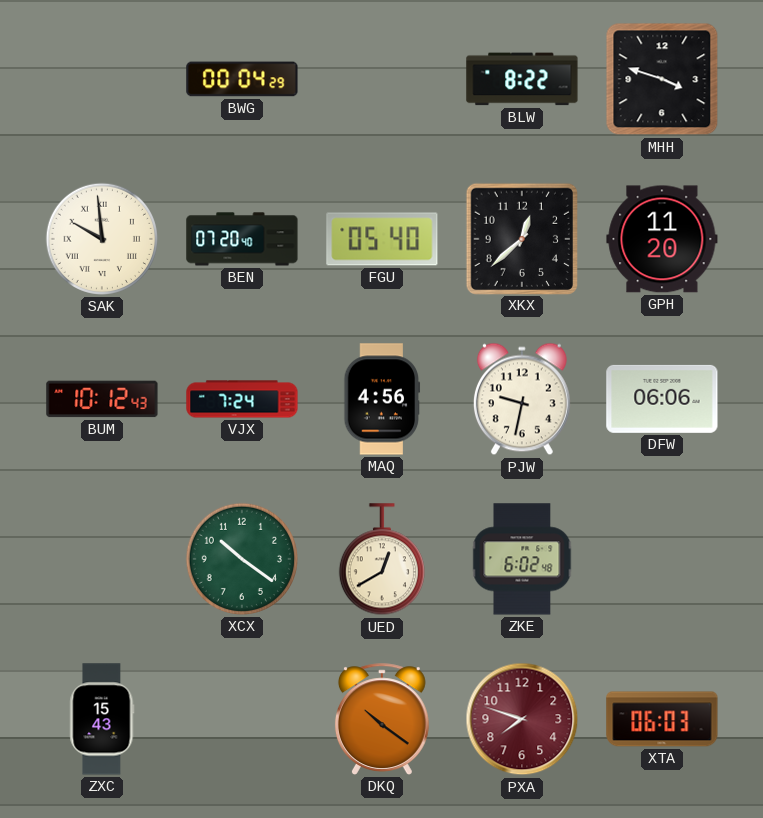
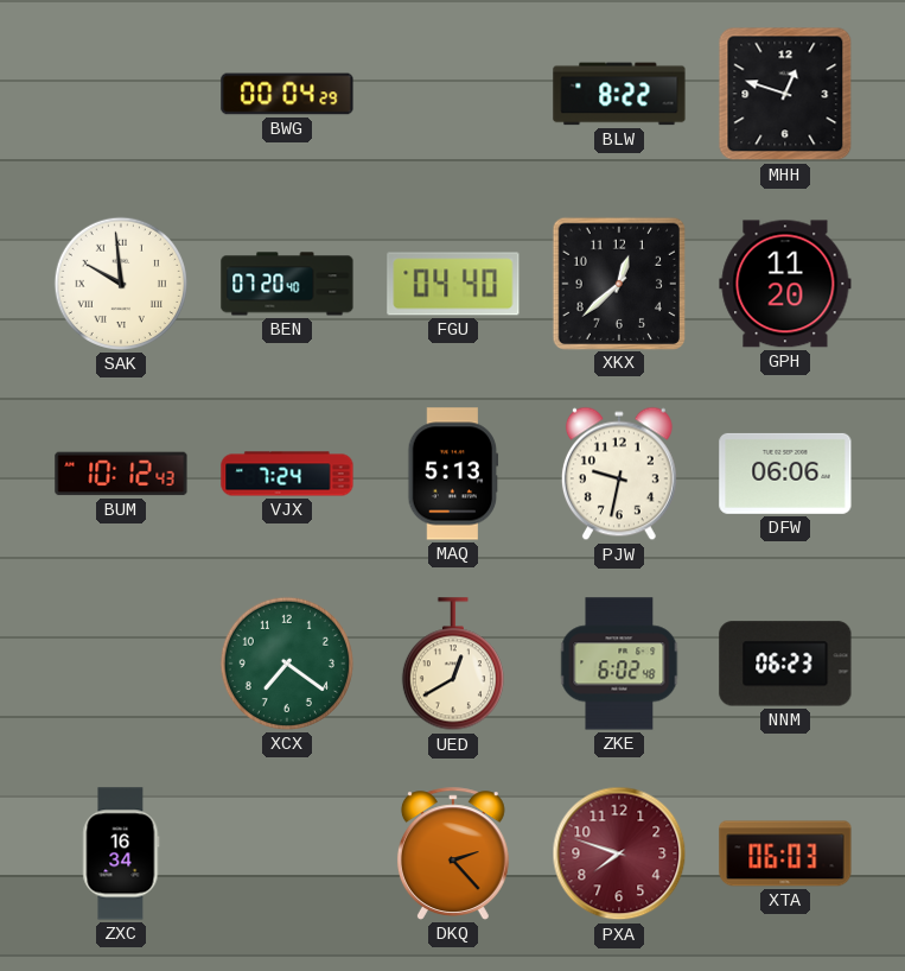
MHH: 3:48 -> 12:48 (785, 94)
FGU: 05:40 -> 04:40 (453, 284)
MAQ: 4:56 -> 5:13 (453, 474)
XCX: 10:21 -> 7:21 (286, 664)
NNM: none -> 06:23 (785, 664)
ZXC: 15:43 -> 16:34 (121, 853)
DKQ: 10:21 -> 2:23 (453, 853)
